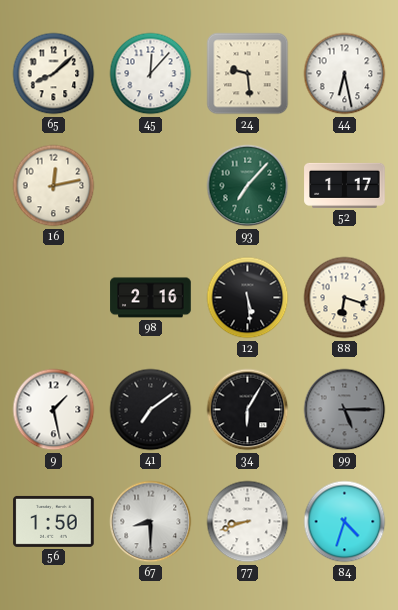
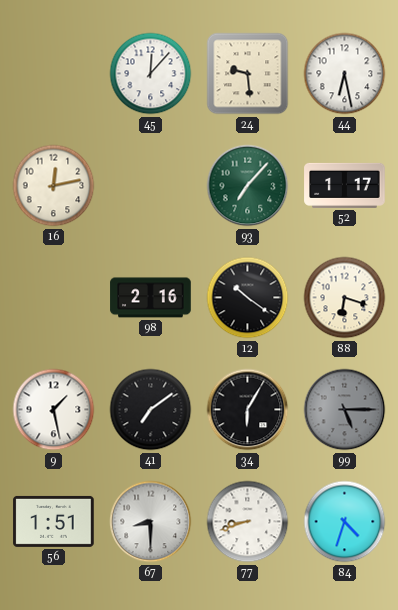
65: 8:08 -> none (54, 74)
12: 5:29 -> 10:21 (248, 298)
56: 1:50 -> 1:51 (54, 521)
